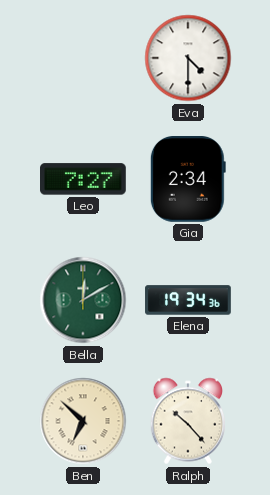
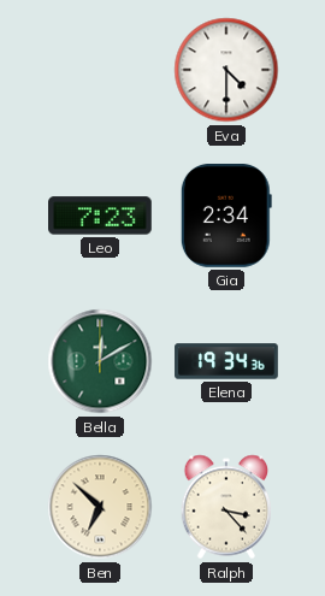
Leo: 7:27 -> 7:23 (101, 216)
Ralph: 10:23 -> 3:23 (225, 507)
